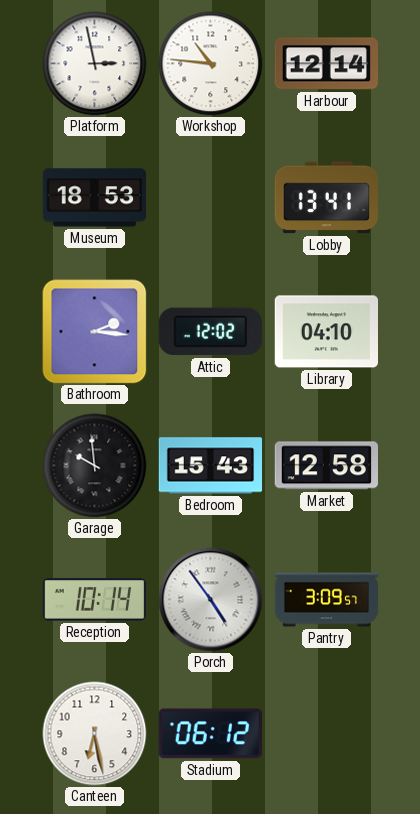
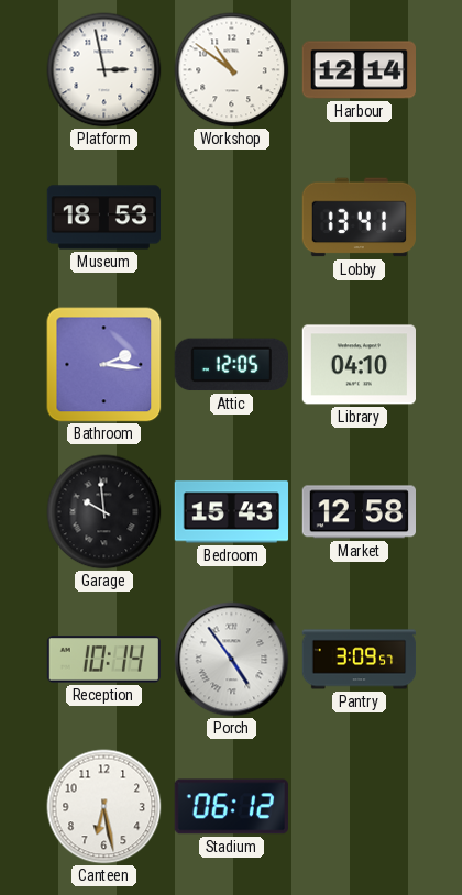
Workshop: 10:46 -> 10:51 (232, 70)
Attic: 12:02 -> 12:05 (231, 365)
